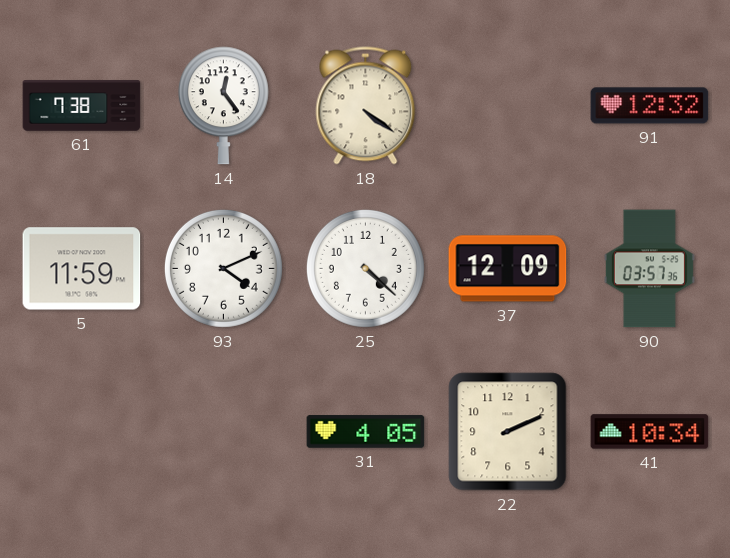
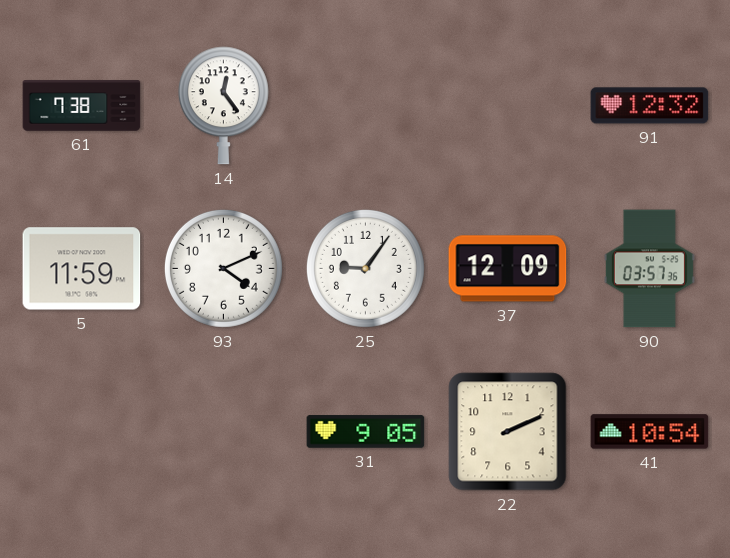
18: 4:21 -> none (366, 106)
25: 4:22 -> 9:06 (365, 268)
31: 4:05 -> 9:05 (366, 432)
41: 10:34 -> 10:54 (650, 432)
